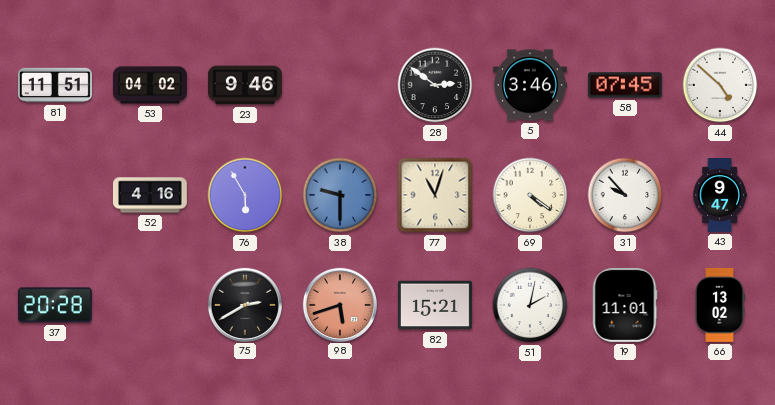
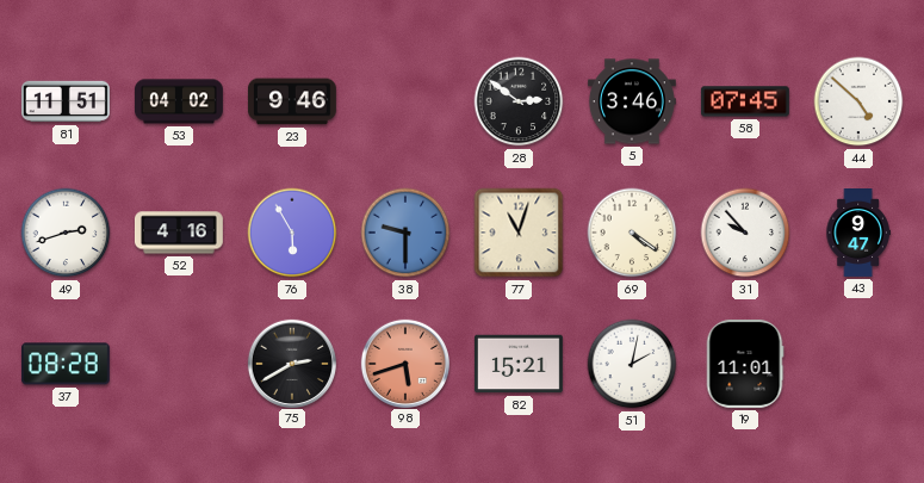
49: none -> 2:42 (66, 233)
37: 20:28 -> 08:28 (66, 364)
66: 13:02 -> none (720, 305)
